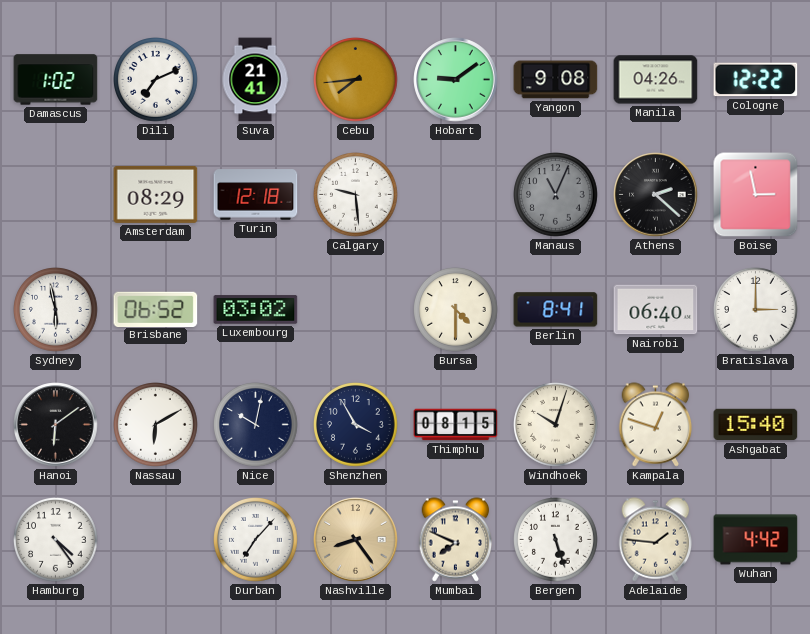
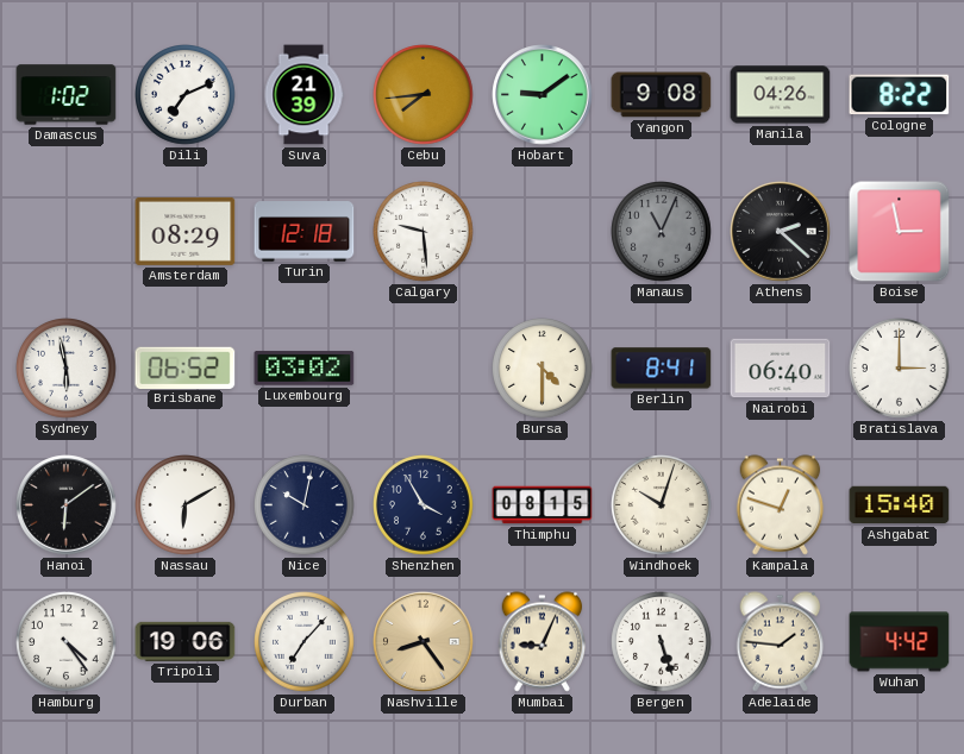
Suva: 21:41 -> 21:39 (303, 95)
Cologne: 12:22 -> 8:22 (900, 95)
Tripoli: none -> 19:06 (186, 641)
Mumbai: 7:49 -> 9:04 (543, 642)
